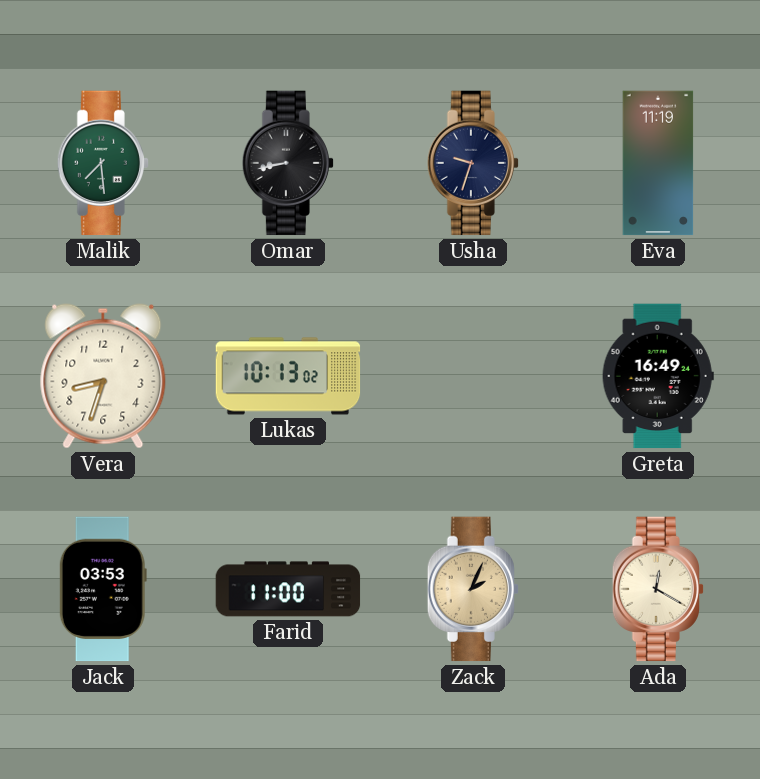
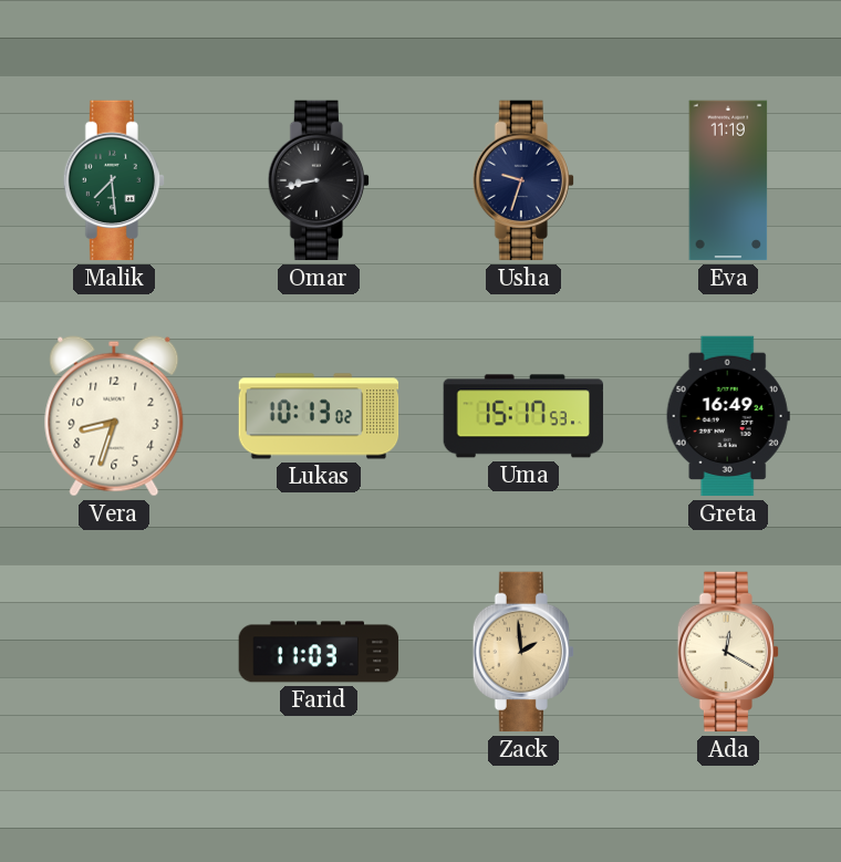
Uma: none -> 15:17 (523, 416)
Jack: 03:53 -> none (103, 589)
Farid: 11:00 -> 11:03 (319, 652)
Zack: 2:04 -> 1:59 (522, 652)
